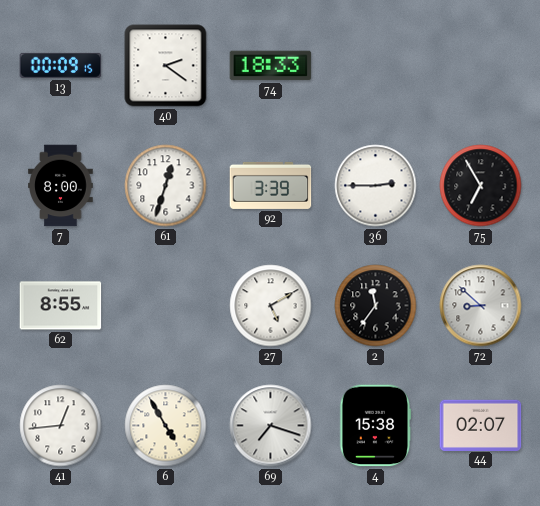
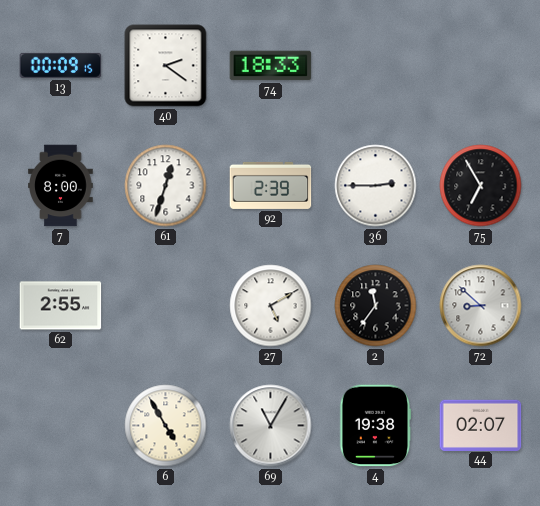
92: 3:39 -> 2:39 (271, 185)
62: 8:55 -> 2:55 (61, 306)
41: 12:44 -> none (61, 426)
69: 7:18 -> 11:05 (271, 426)
4: 15:38 -> 19:38 (376, 426)
